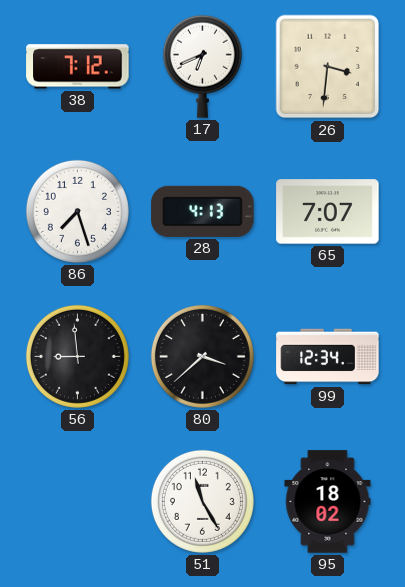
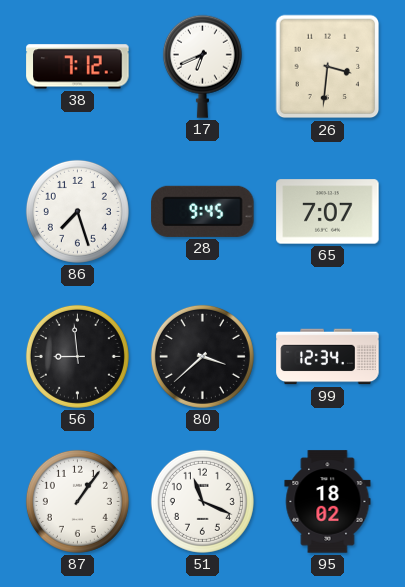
28: 4:13 -> 9:45 (203, 211)
87: none -> 1:06 (77, 501)
51: 11:25 -> 11:19 (202, 501)
